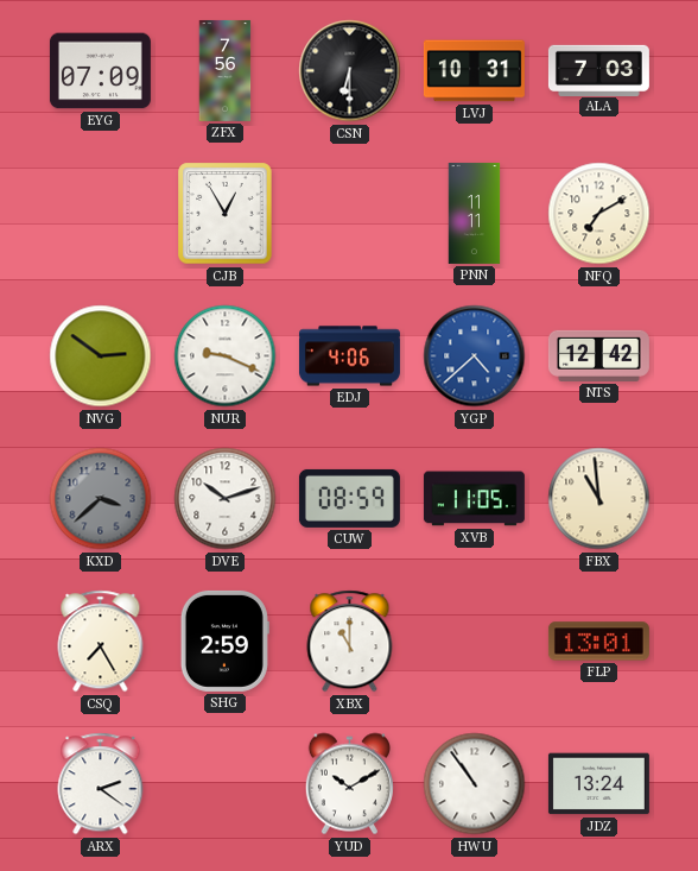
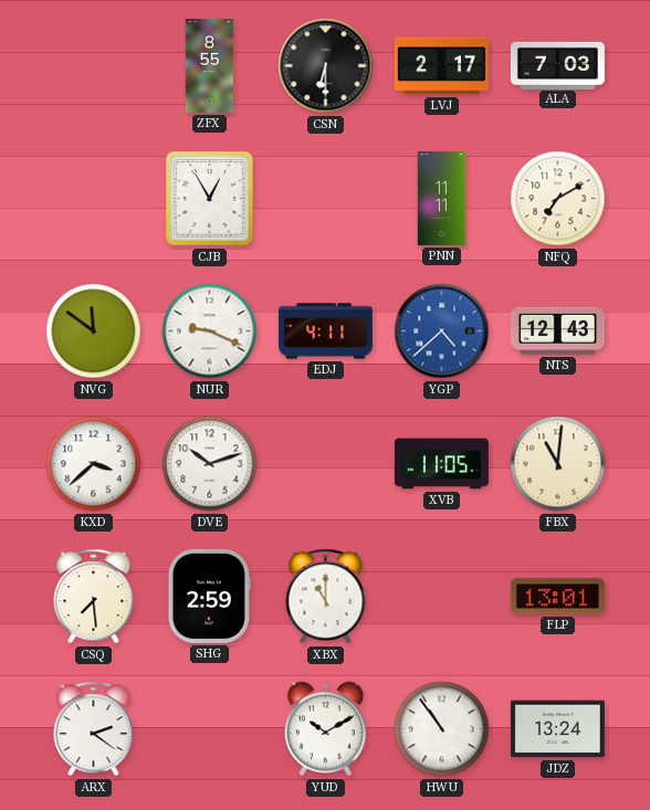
EYG: 07:09 -> none (100, 71)
ZFX: 7:56 -> 8:55 (210, 65)
LVJ: 10:31 -> 2:17 (441, 66)
NVG: 2:51 -> 11:51 (94, 332)
EDJ: 4:06 -> 4:11 (325, 332)
NTS: 12:42 -> 12:43 (557, 330)
KXD dial: grey -> white (94, 464)
CUW: 08:59 -> none (349, 498)
FBX: 10:59 -> 11:01 (558, 464)
CSQ: 7:25 -> 7:29 (94, 597)
